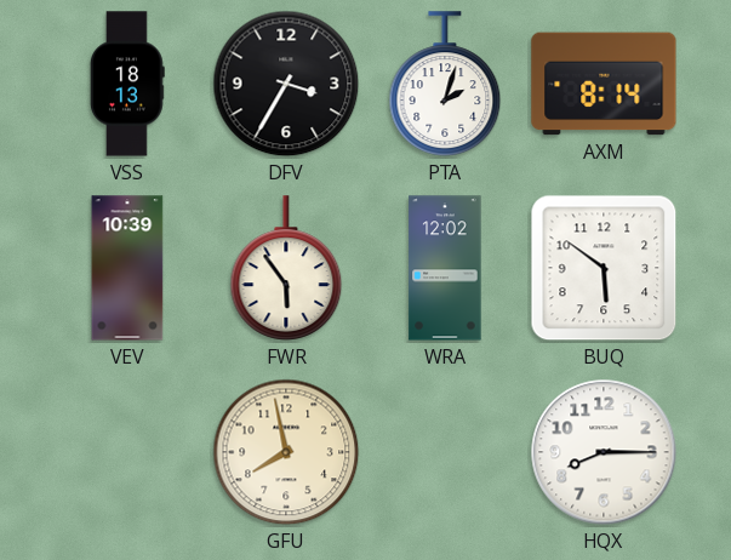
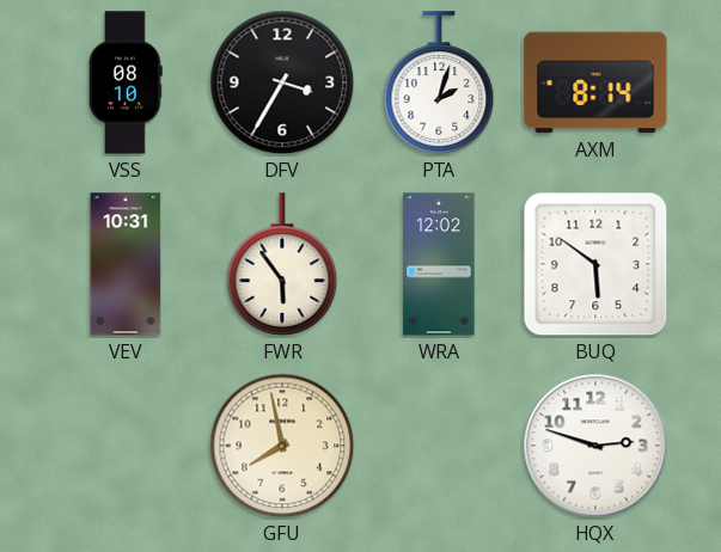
VSS: 18:13 -> 08:10 (126, 82)
VEV: 10:39 -> 10:31 (126, 264)
HQX: 8:15 -> 2:48 (595, 446)
